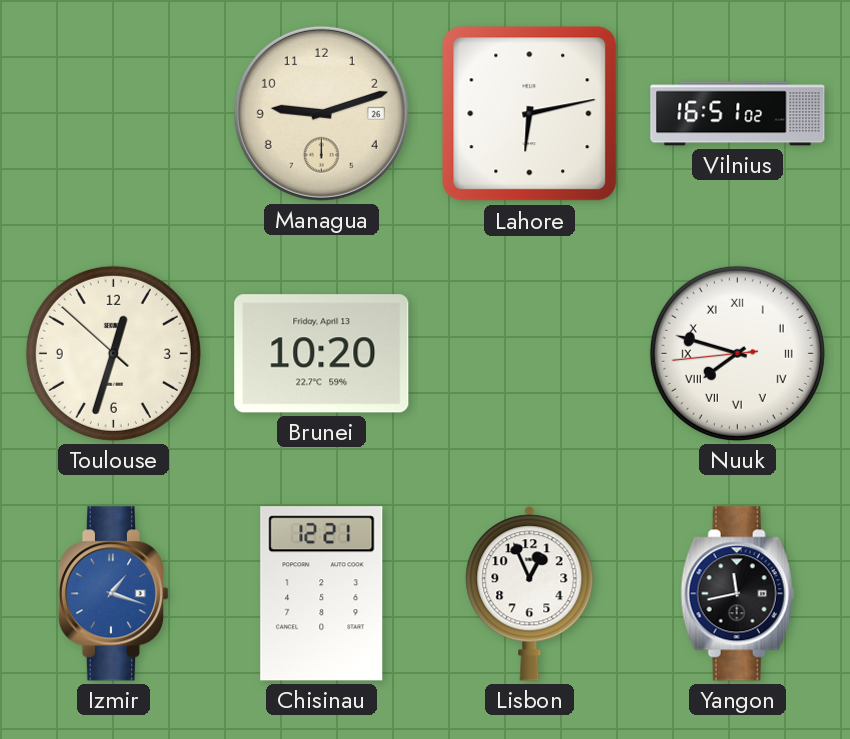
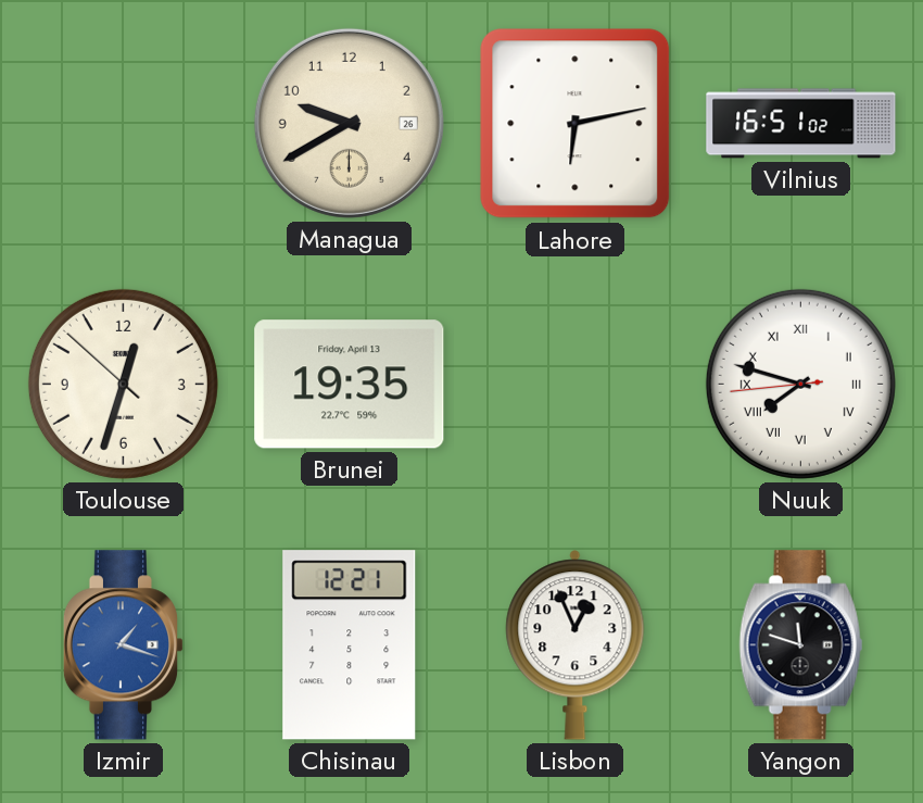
Managua: 9:12 -> 9:40 (349, 123)
Brunei: 10:20 -> 19:35 (350, 385)
Yangon: 11:43 -> 11:48 (801, 645)
